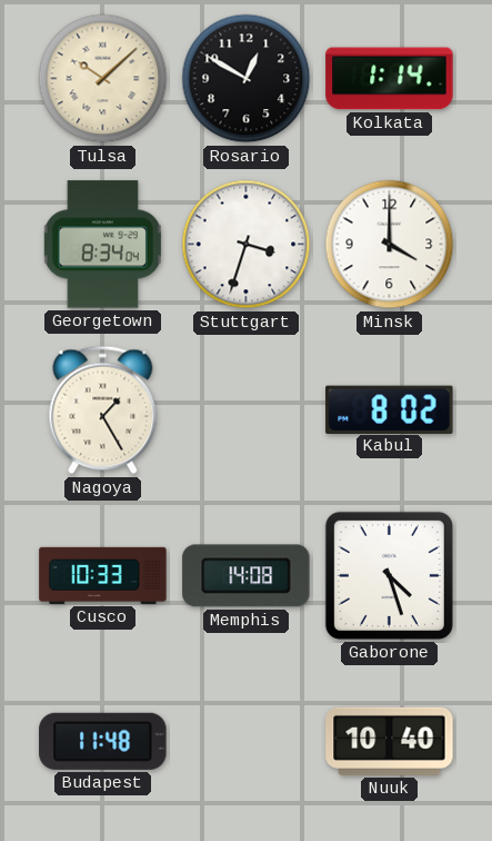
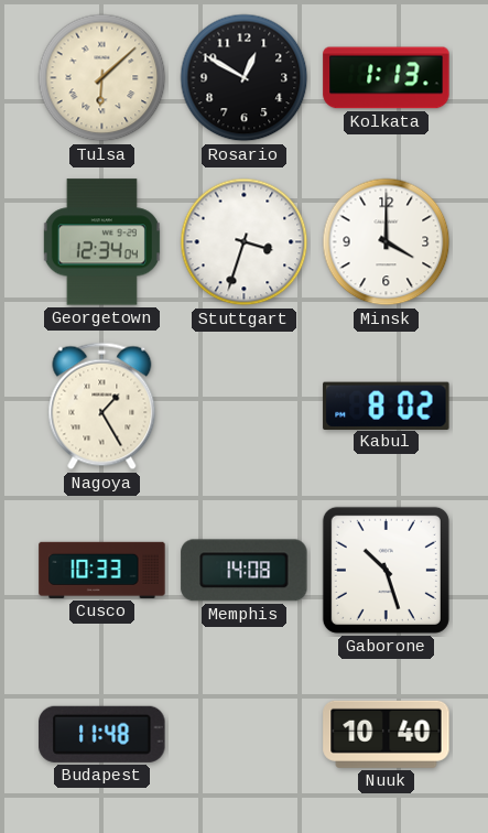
Tulsa: 10:08 -> 6:08 (102, 78)
Kolkata: 1:14 -> 1:13 (387, 78)
Georgetown: 8:34 -> 12:34 (101, 242)
Gaborone: 4:27 -> 10:27 (386, 570)
